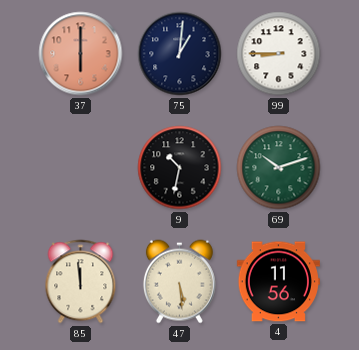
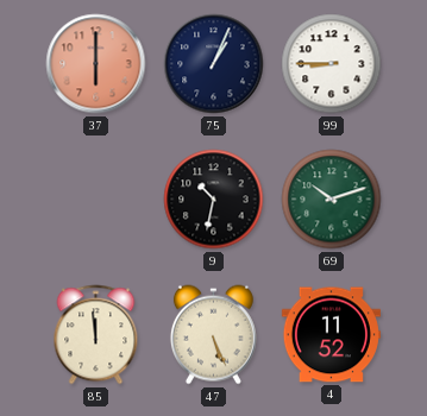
75: 1:01 -> 1:04 (214, 64)
47: 5:29 -> 5:26 (213, 335)
4: 11:56 -> 11:52 (331, 335)
